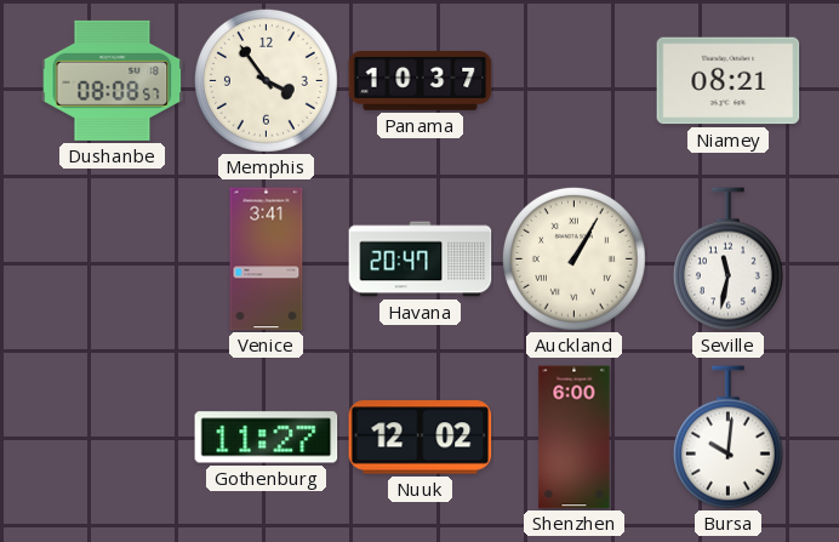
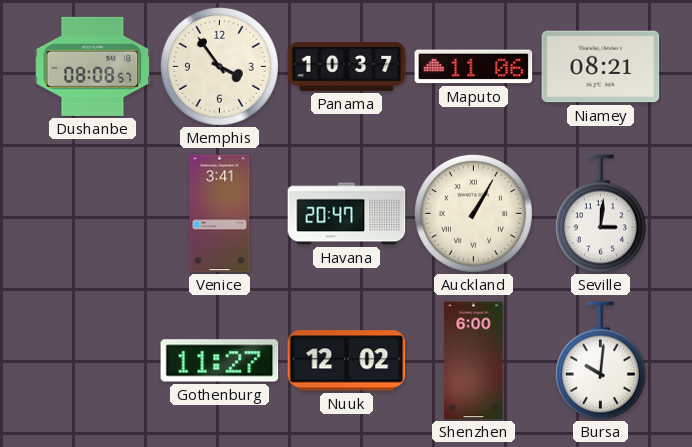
Maputo: none -> 11:06 (474, 67)
Seville: 11:32 -> 3:01 (600, 214)
